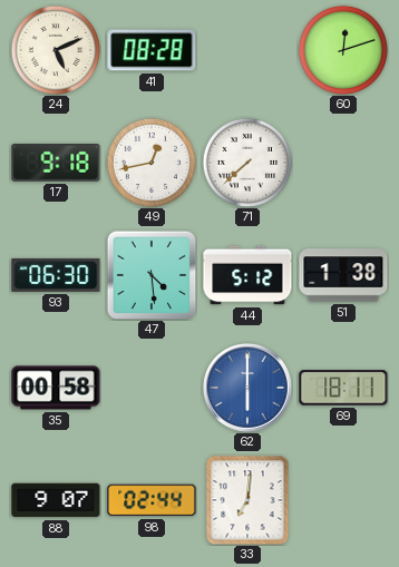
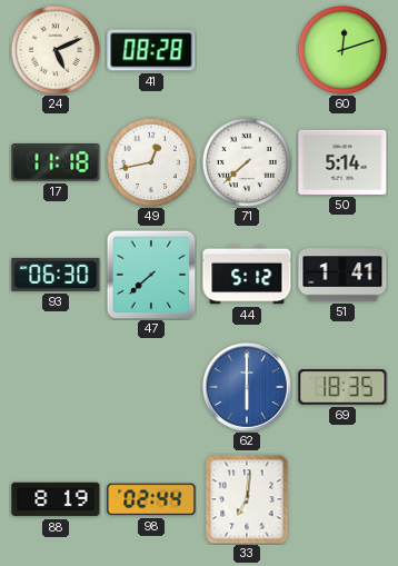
17: 9:18 -> 11:18 (56, 163)
50: none -> 5:14 (342, 162)
47: 4:29 -> 7:38 (151, 275)
51: 1:38 -> 1:41 (342, 275)
35: 00:58 -> none (56, 388)
69: 18:11 -> 18:35 (342, 387)
88: 9:07 -> 8:19 (56, 499)
